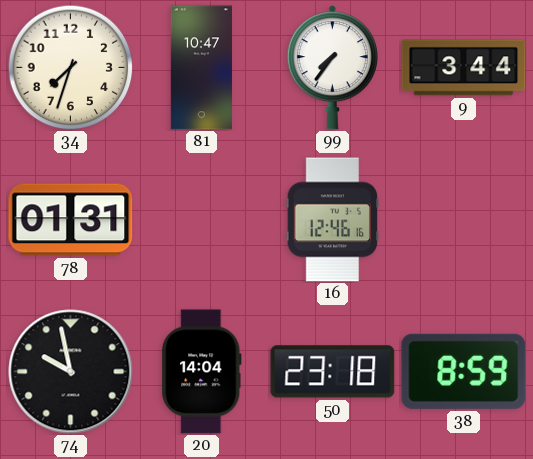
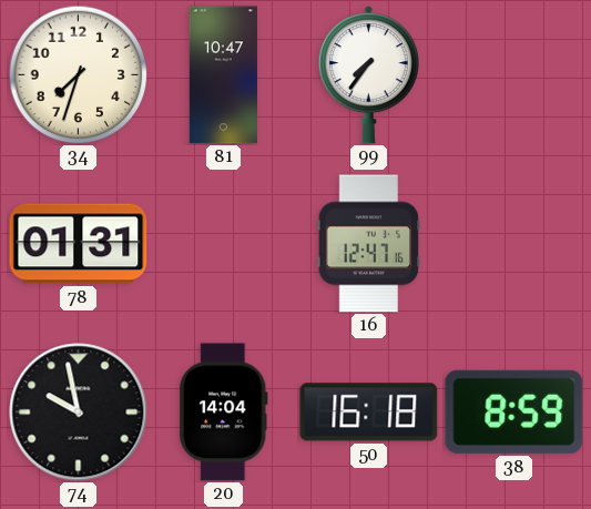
9: 3:44 -> none (464, 68)
16: 12:46 -> 12:47 (369, 244)
50: 23:18 -> 16:18 (369, 413)
